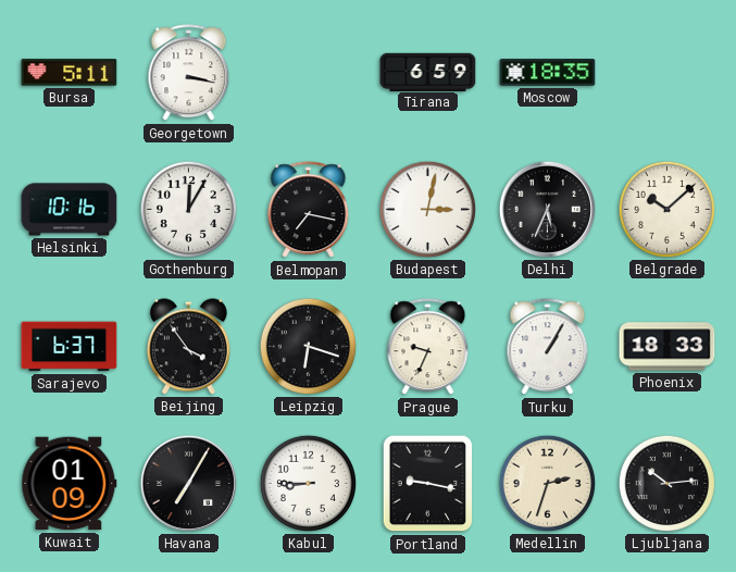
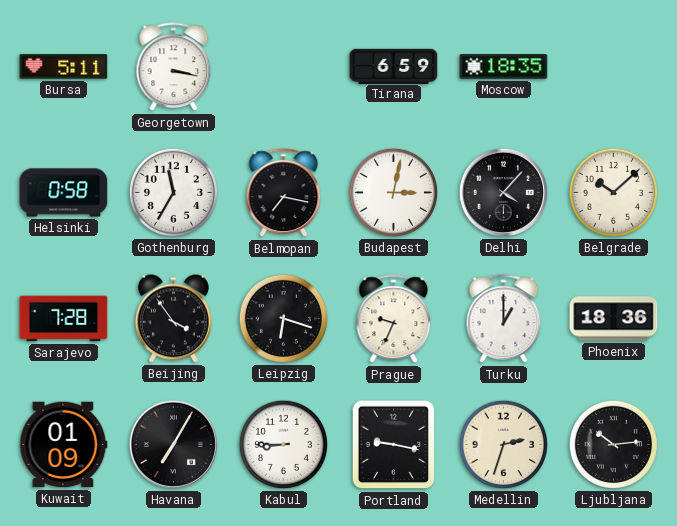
Helsinki: 10:16 -> 0:58 (64, 193)
Gothenburg: 12:05 -> 11:35 (173, 192)
Delhi: 5:34 -> 4:07 (503, 192)
Sarajevo: 6:37 -> 7:28 (64, 319)
Turku: 1:05 -> 1:00 (504, 319)
Phoenix: 18:33 -> 18:36 (614, 319)
